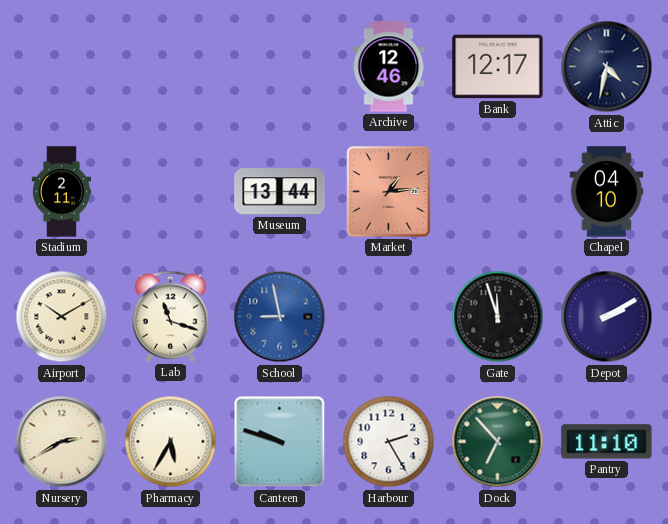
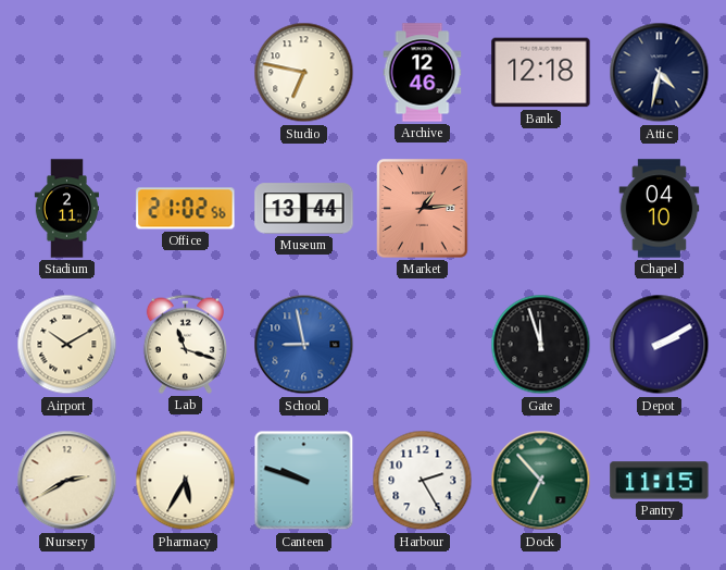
Studio: none -> 6:47 (304, 73)
Bank: 12:17 -> 12:18 (541, 73)
Office: none -> 21:02 (186, 209)
Pantry: 11:10 -> 11:15 (660, 481)
